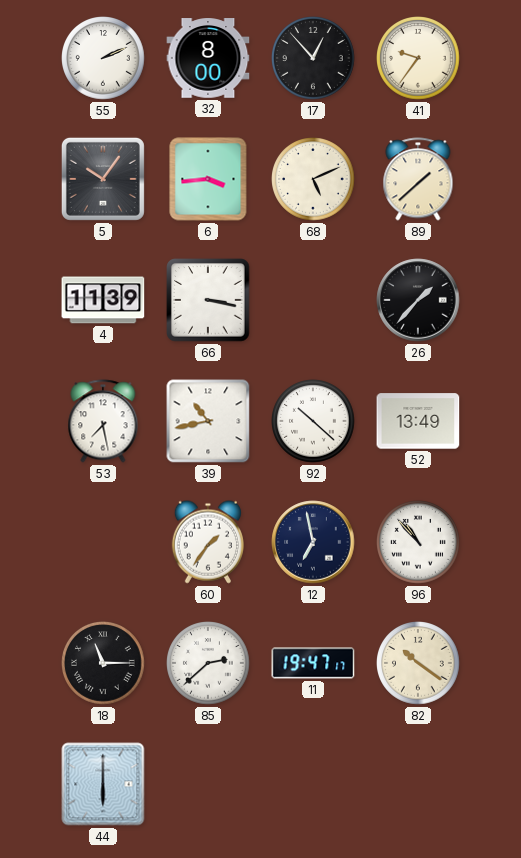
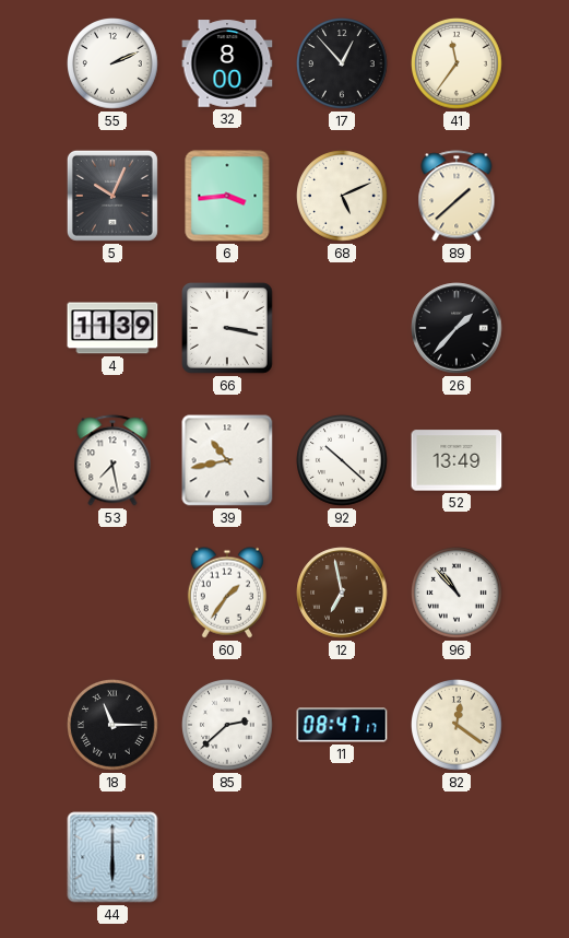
41: 9:36 -> 11:36 (458, 65)
5: 10:06 -> 10:04 (112, 196)
12 dial: navy -> brown (342, 593)
11: 19:47 -> 08:47 (342, 725)
82: 10:21 -> 12:21 (458, 726)
